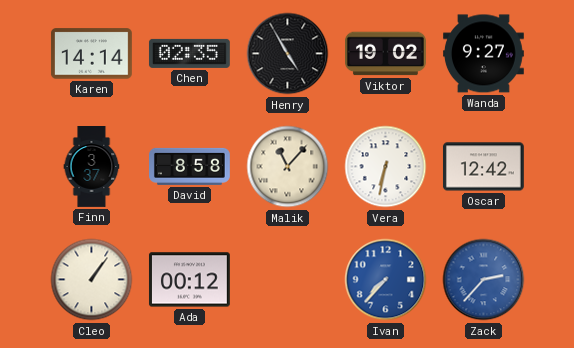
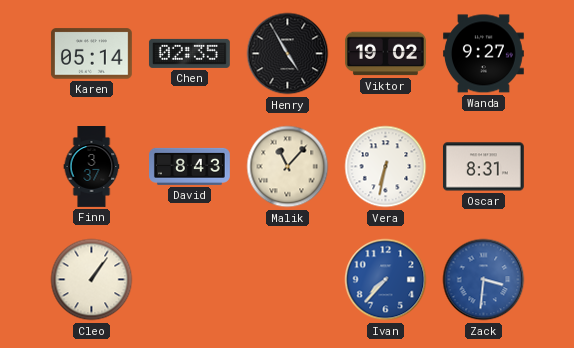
Karen: 14:14 -> 05:14 (91, 54)
David: 8:58 -> 8:43 (190, 166)
Oscar: 12:42 -> 8:31 (483, 167)
Ada: 00:12 -> none (189, 280)
Zack: 2:37 -> 3:31 (484, 280)
